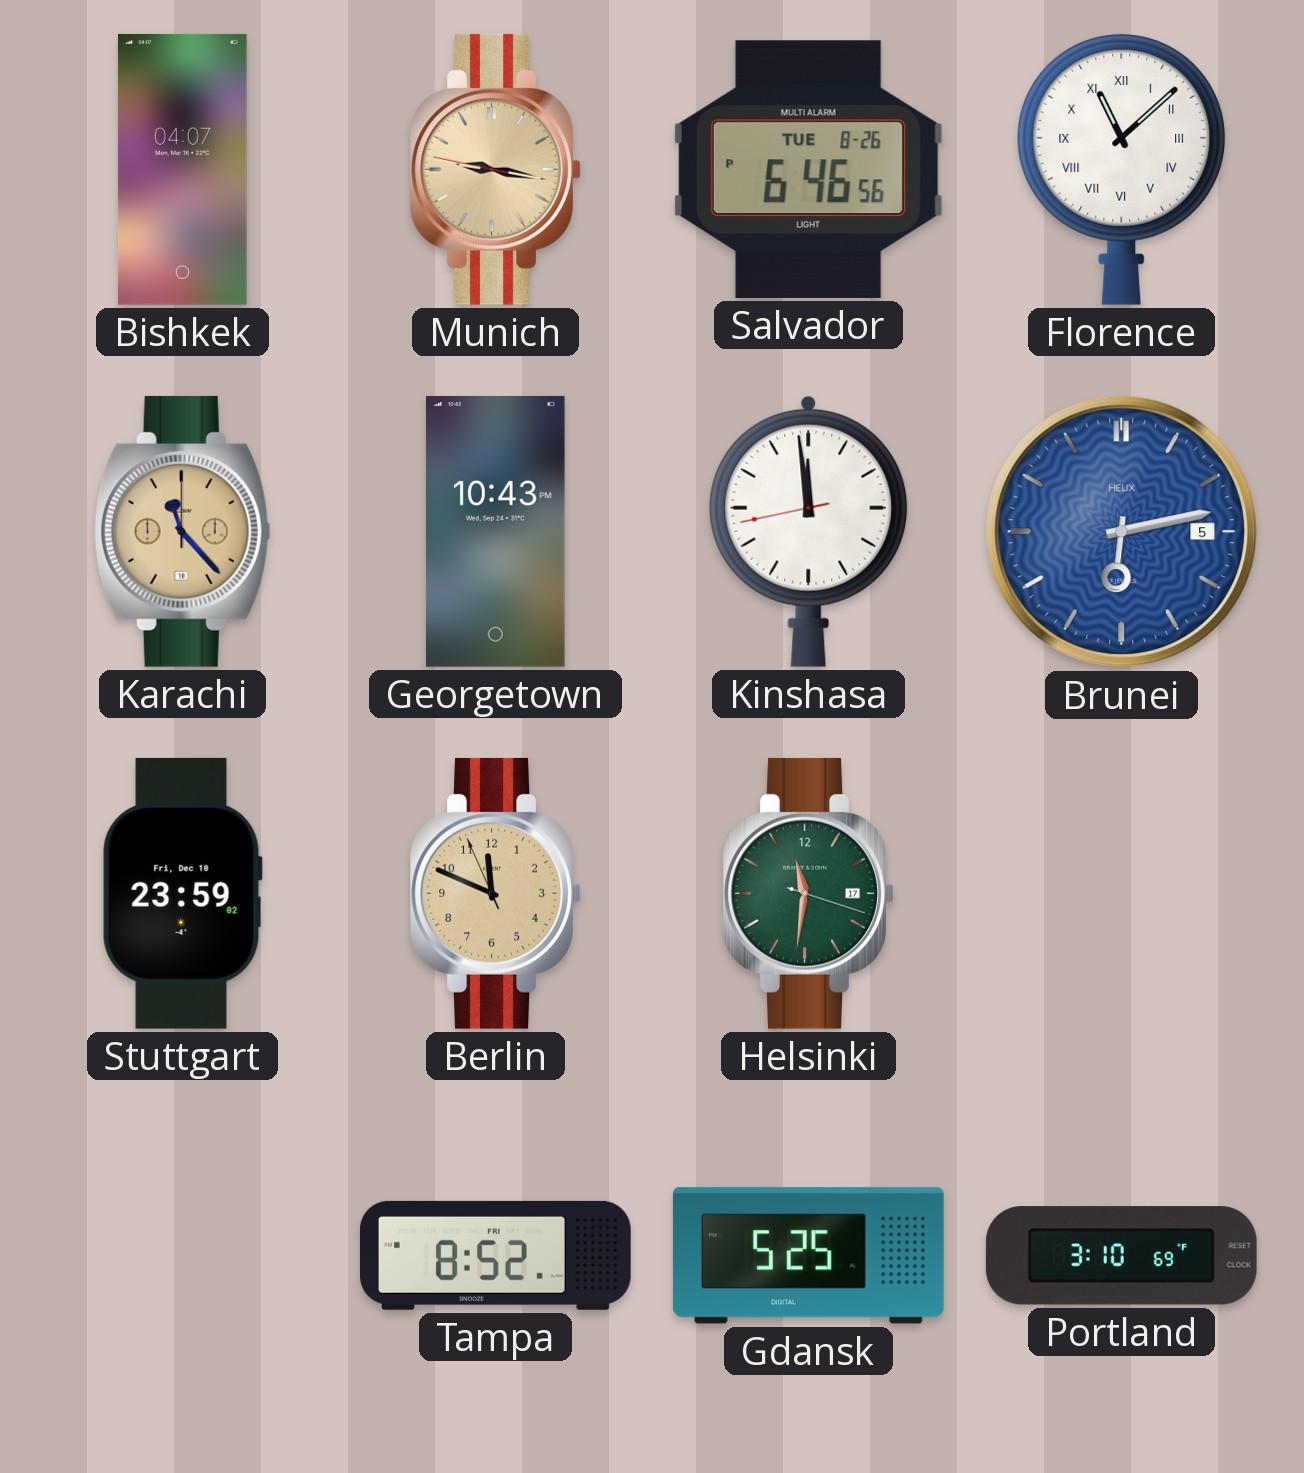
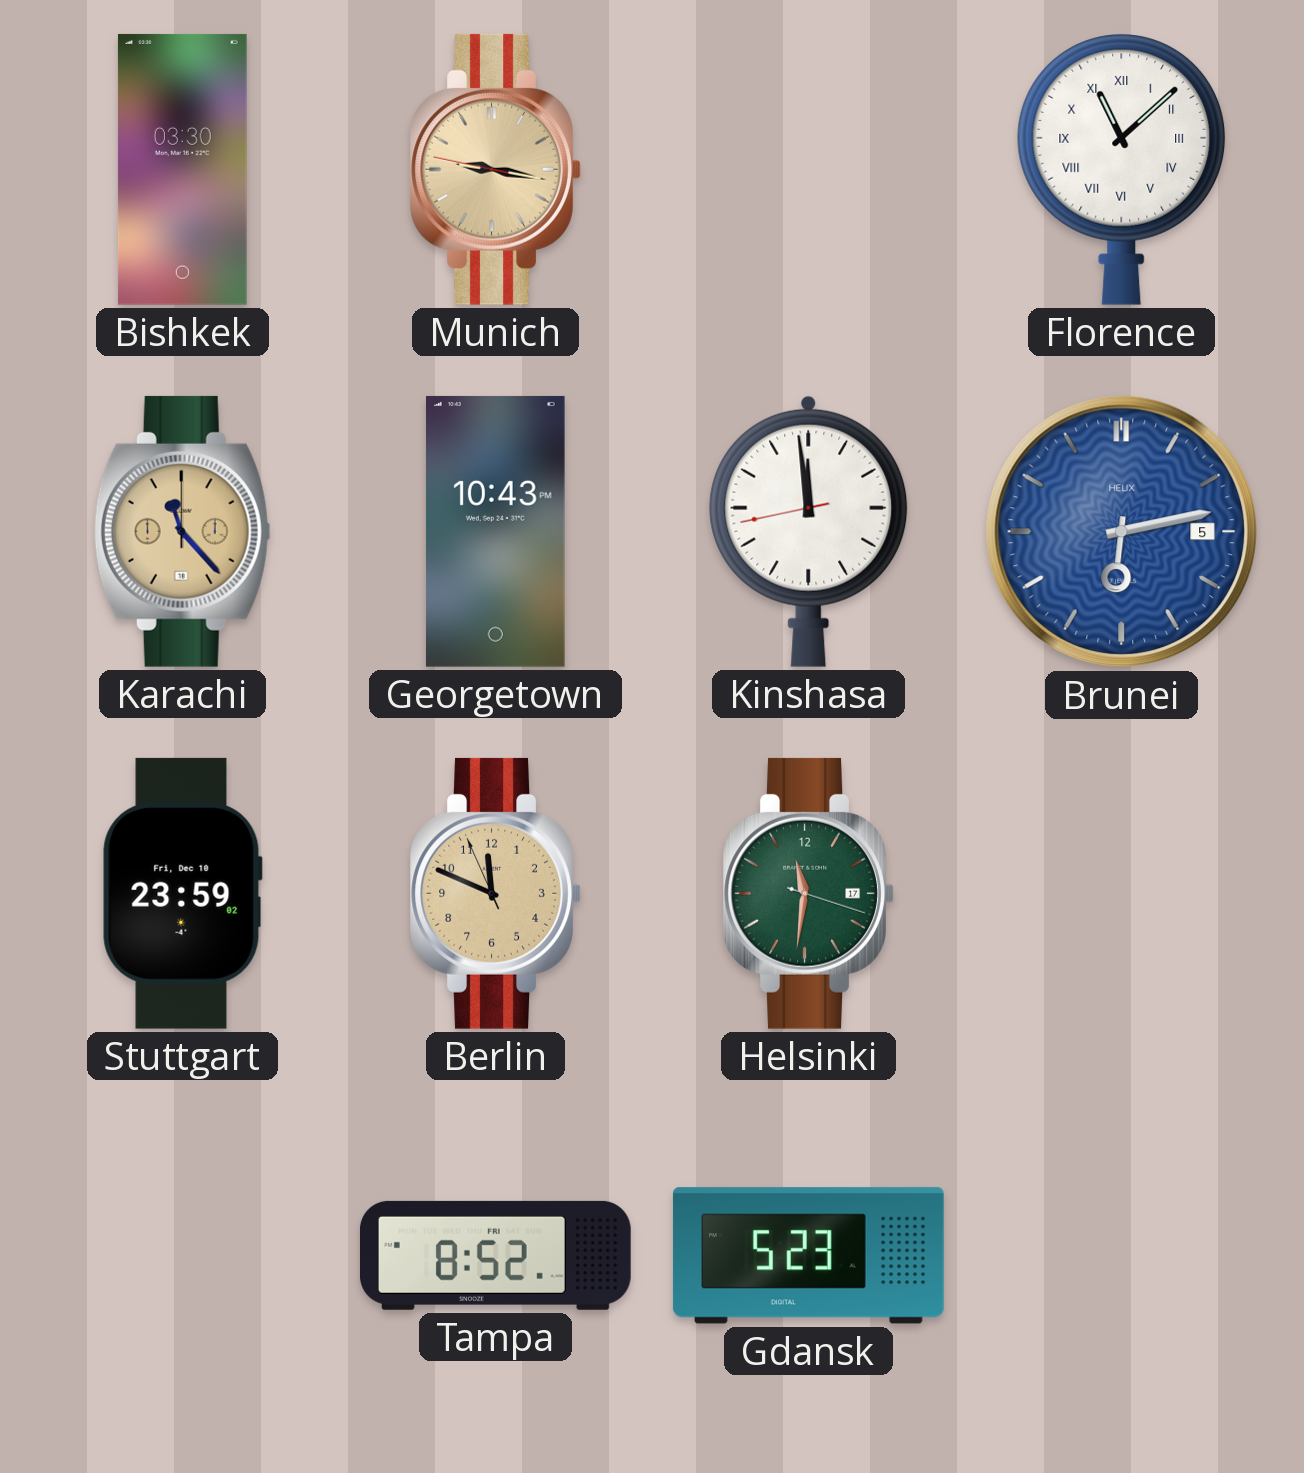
Bishkek: 04:07 -> 03:30 (182, 169)
Salvador: 6:46 -> none (808, 169)
Gdansk: 5:25 -> 5:23 (808, 1256)
Portland: 3:10 -> none (1121, 1256)
